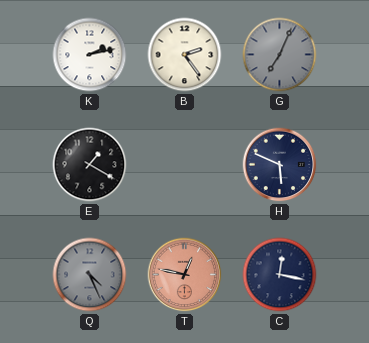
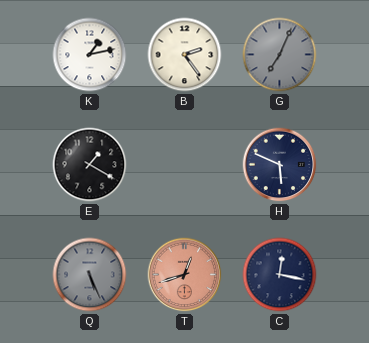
K: 2:13 -> 1:13 (90, 55)
Q: 4:26 -> 5:26 (90, 275)
T: 12:47 -> 12:42 (185, 275)
